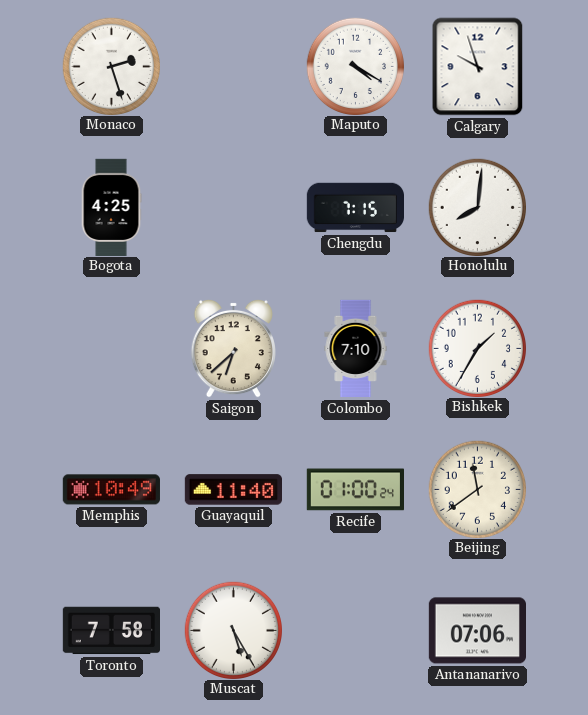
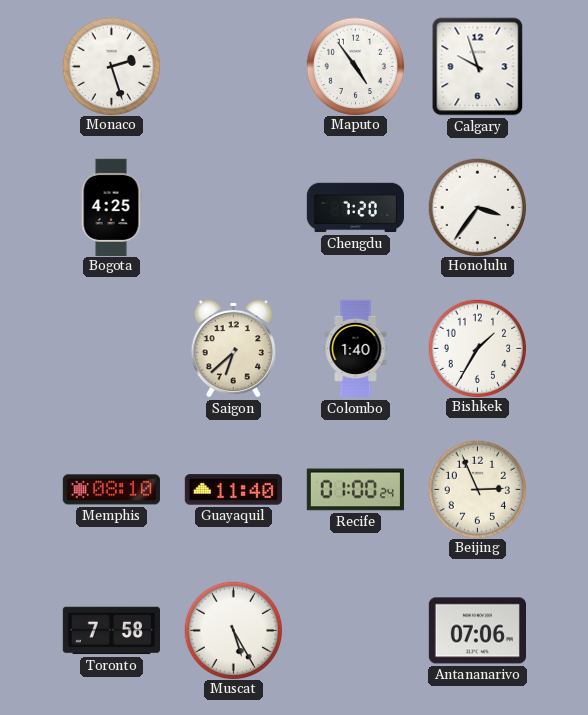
Maputo: 4:20 -> 4:54 (355, 66)
Chengdu: 7:15 -> 7:20 (355, 208)
Honolulu: 8:01 -> 3:36 (477, 207)
Colombo: 7:10 -> 1:40 (356, 349)
Memphis: 10:49 -> 08:10 (111, 490)
Beijing: 11:39 -> 2:56 (477, 489)
